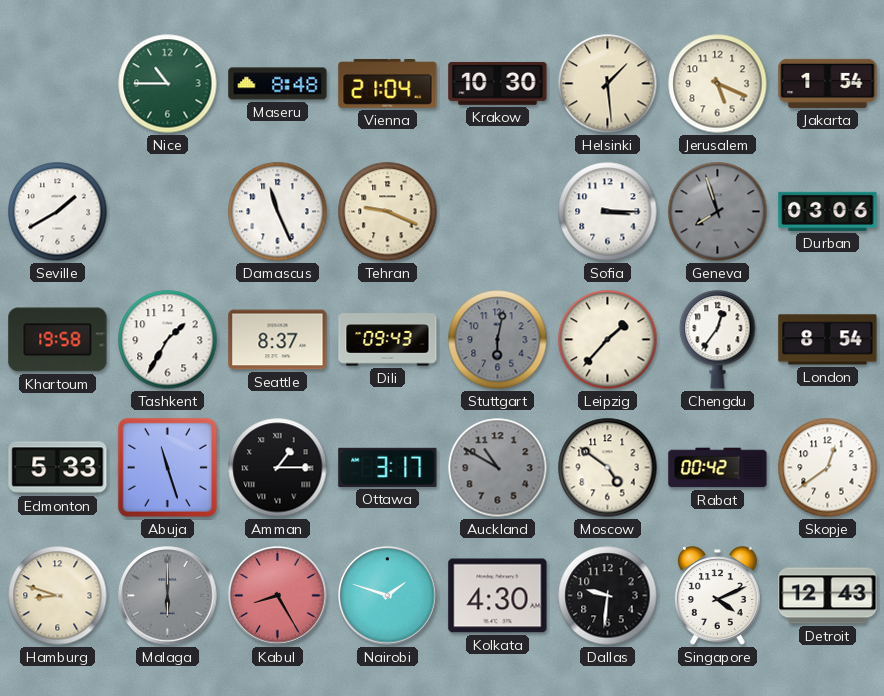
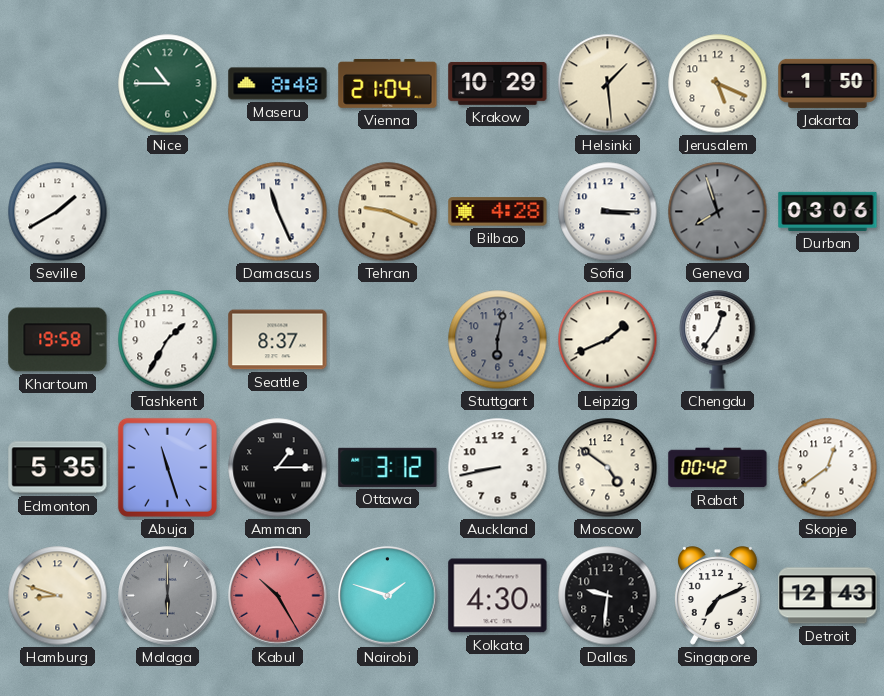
Krakow: 10:30 -> 10:29 (498, 83)
Jakarta: 1:54 -> 1:50 (828, 83)
Bilbao: none -> 4:28 (498, 212)
Dili: 09:43 -> none (388, 340)
Leipzig: 1:37 -> 1:41 (608, 340)
London: 8:54 -> none (828, 340)
Edmonton: 5:33 -> 5:35 (58, 468)
Ottawa: 3:17 -> 3:12 (388, 467)
Auckland: 10:50 -> 8:43 (498, 468)
Auckland dial: grey -> white (498, 468)
Kabul: 8:25 -> 10:25 (278, 596)
Singapore: 4:11 -> 7:11 (717, 596)
